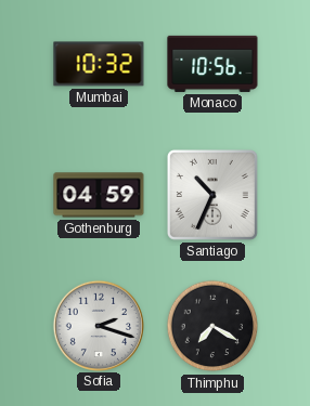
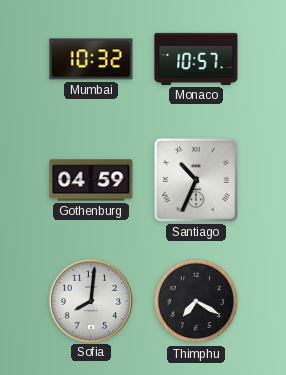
Monaco: 10:56 -> 10:57 (196, 59)
Sofia: 2:18 -> 8:01 (90, 300)
